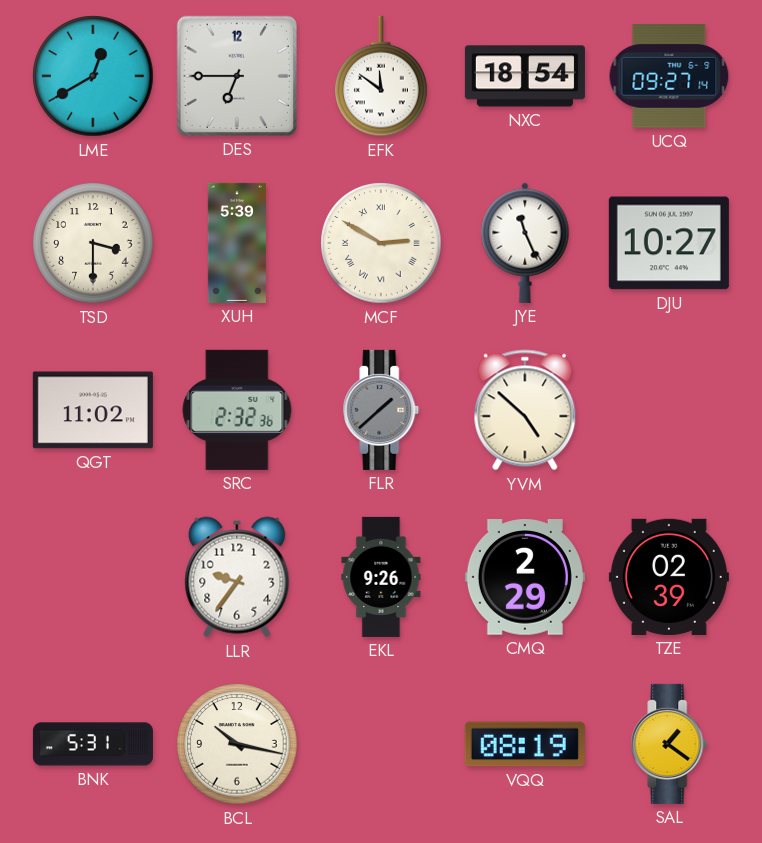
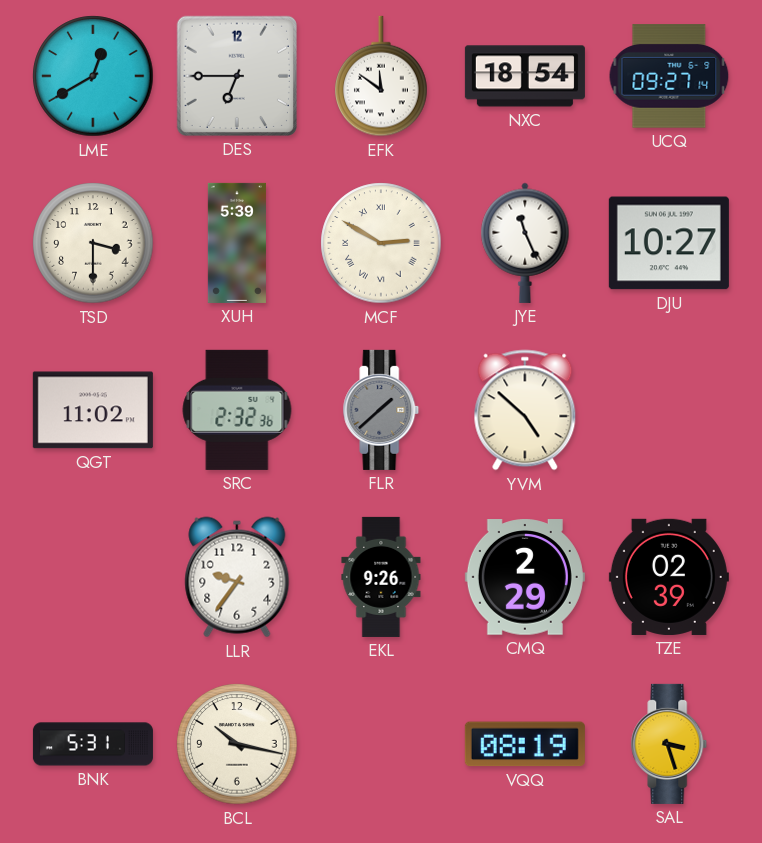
SAL: 1:21 -> 3:27 (669, 744)
